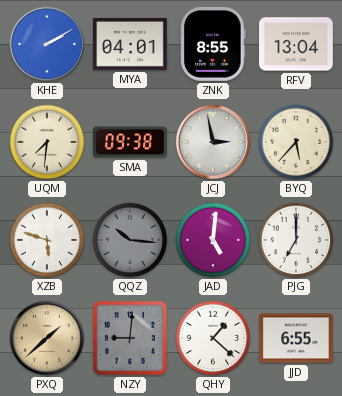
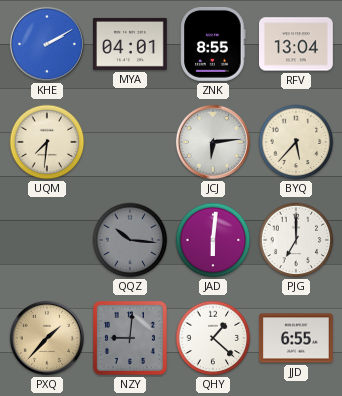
SMA: 09:38 -> none (131, 142)
JCJ: 2:58 -> 6:14 (213, 142)
XZB: 5:48 -> none (47, 240)
JAD: 5:01 -> 6:01 (213, 240)
PXQ: 1:38 -> 1:37 (47, 338)
